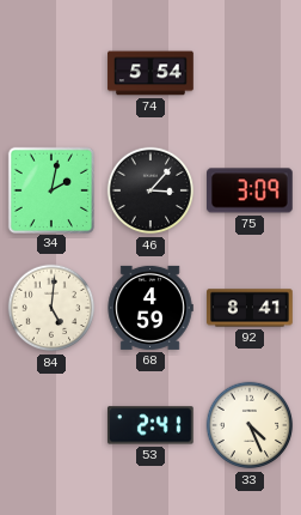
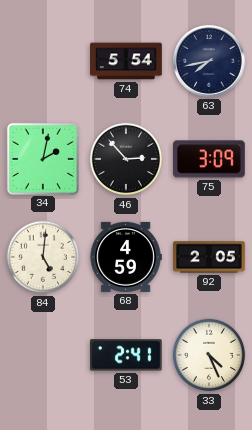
63: none -> 7:43 (210, 62)
46: 3:07 -> 2:53 (126, 159)
92: 8:41 -> 2:05 (209, 257)
